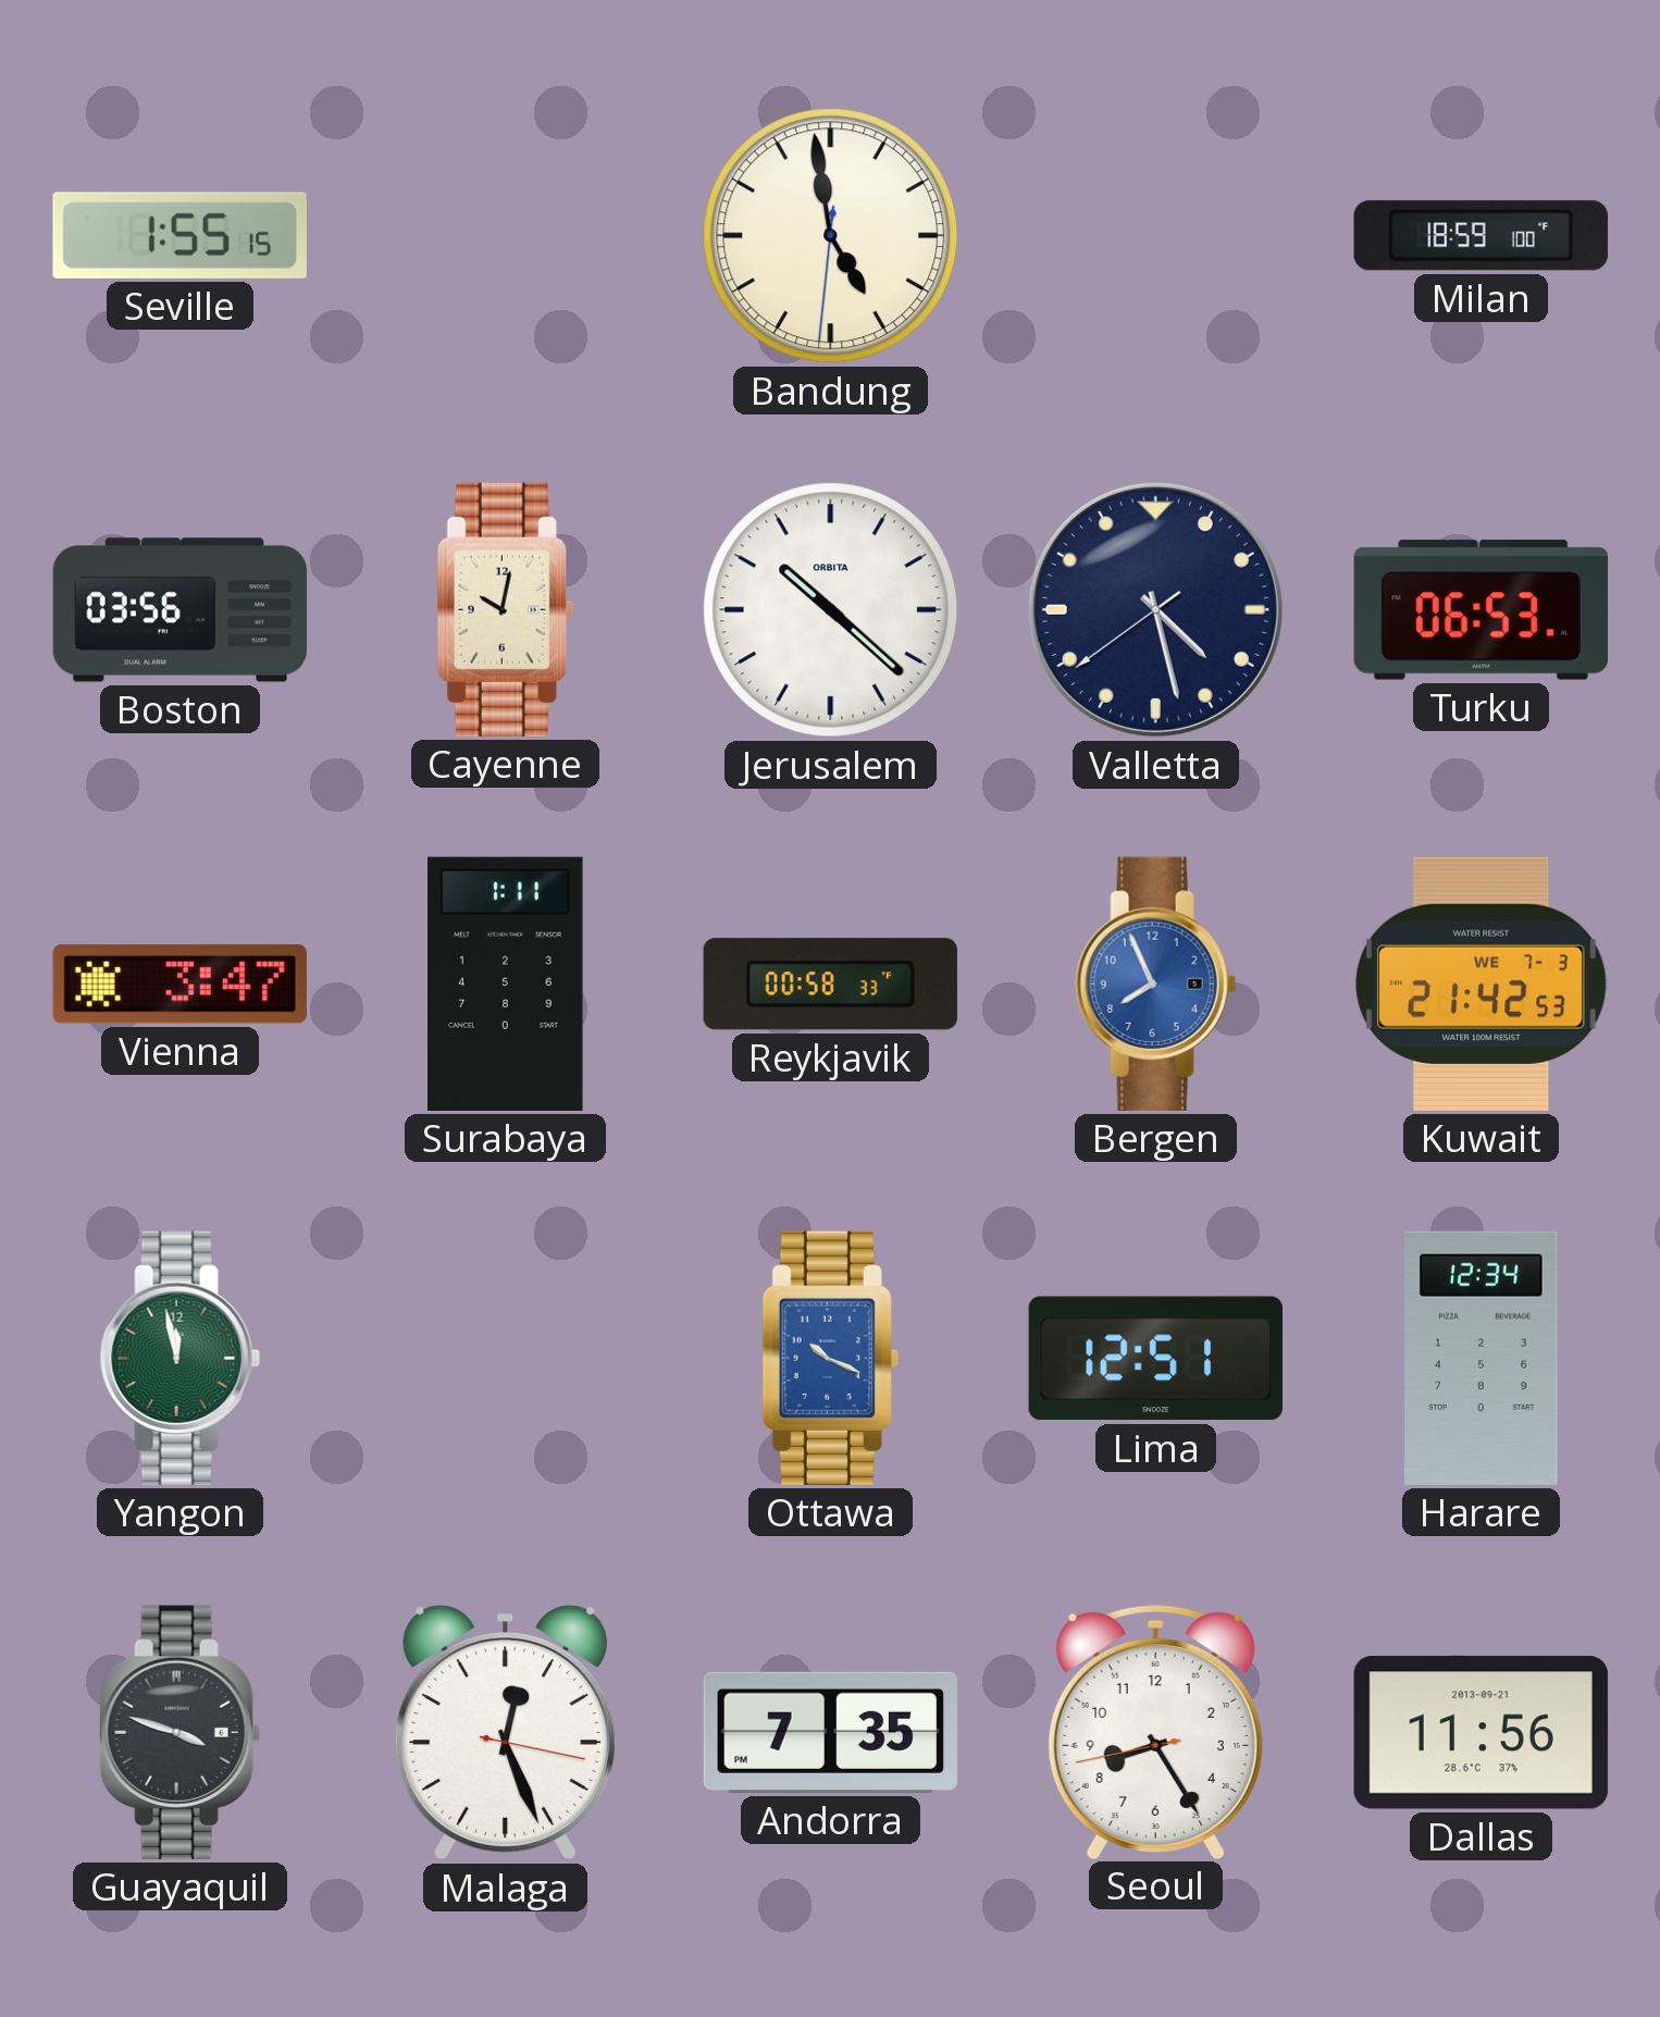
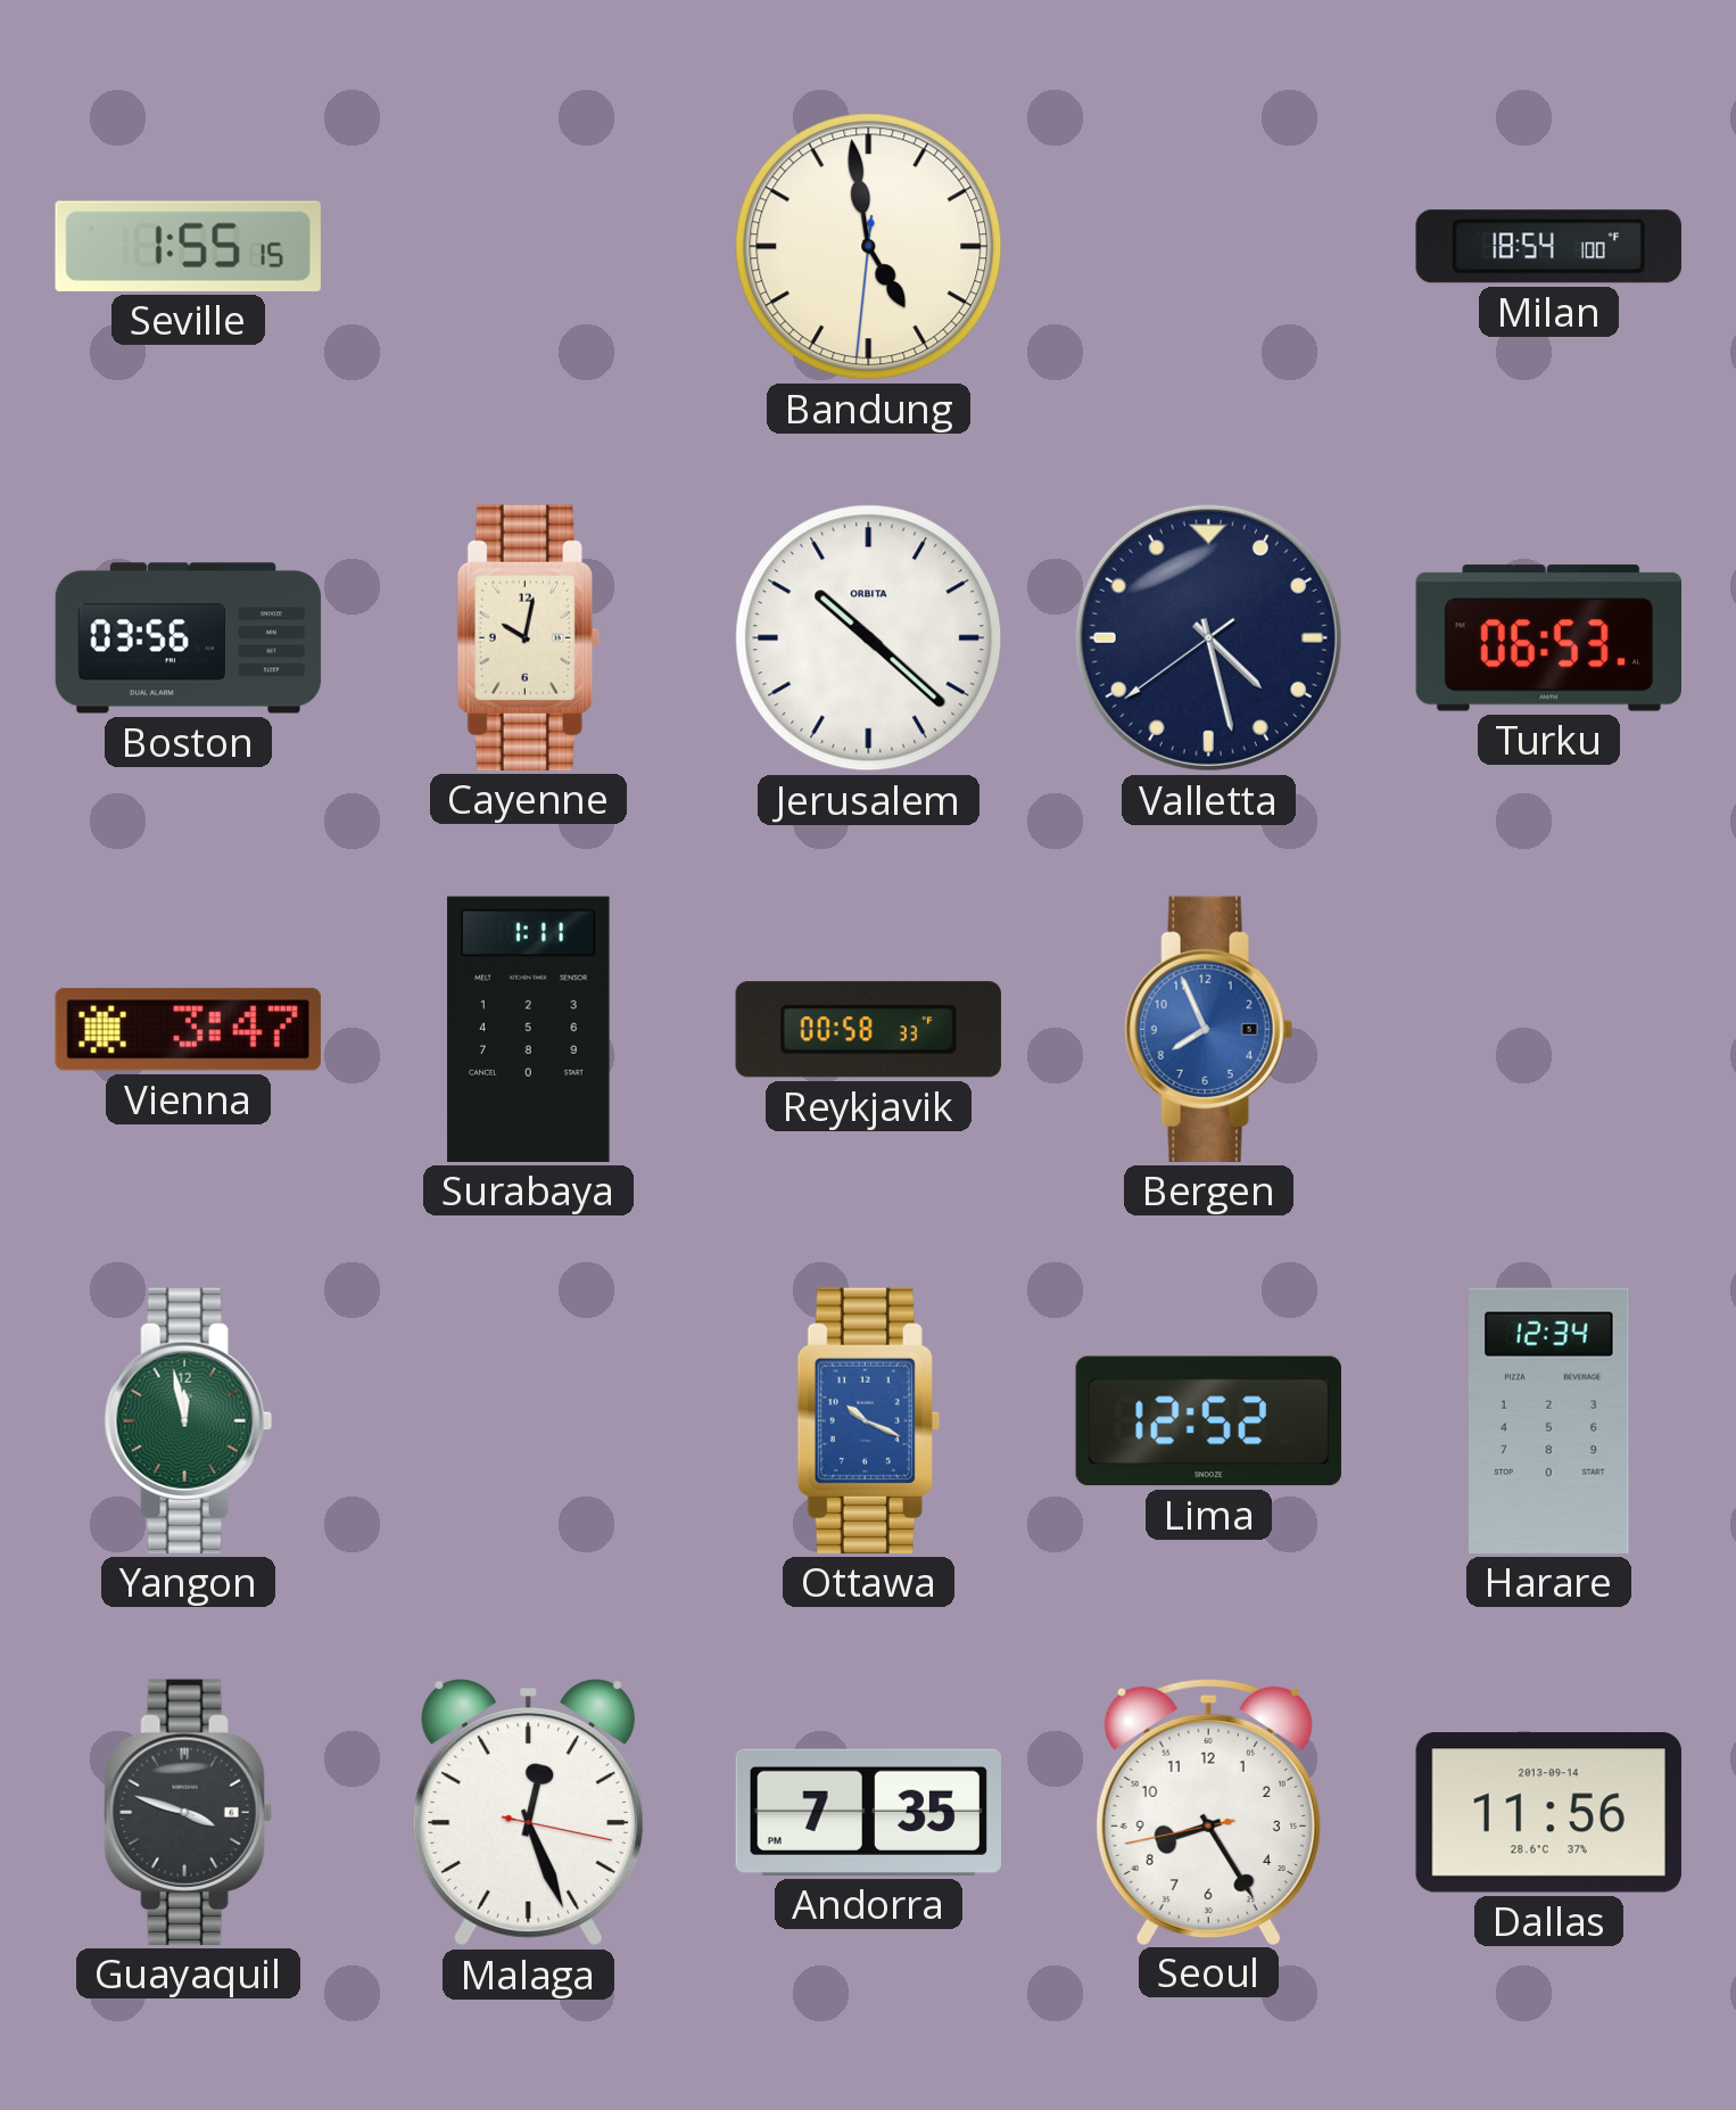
Milan: 18:59 -> 18:54 (1548, 247)
Kuwait: 21:42 -> none (1481, 983)
Lima: 12:51 -> 12:52 (1208, 1421)
Dallas date: 2013-09-21 -> 2013-09-14 (1548, 1813)
